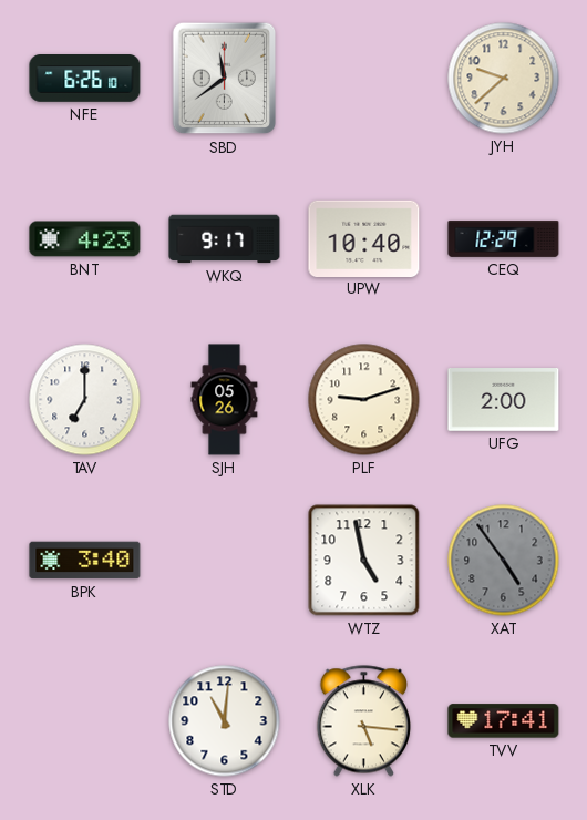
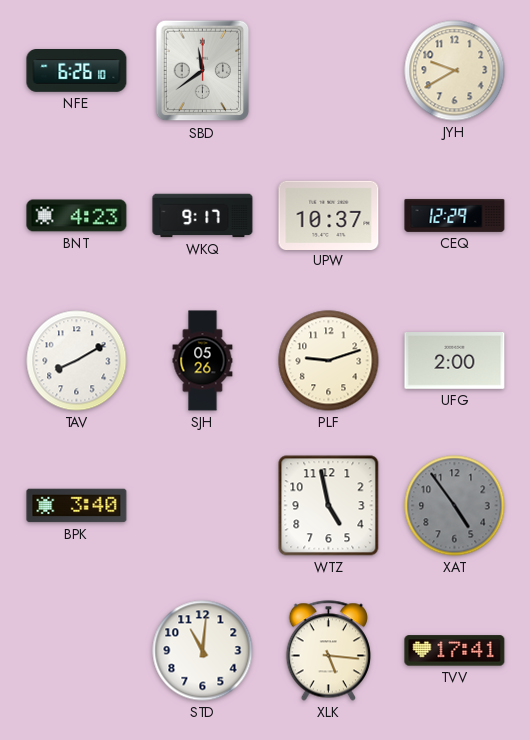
JYH: 9:38 -> 9:40 (455, 71)
UPW: 10:40 -> 10:37 (329, 215)
TAV: 7:00 -> 8:10 (77, 361)
